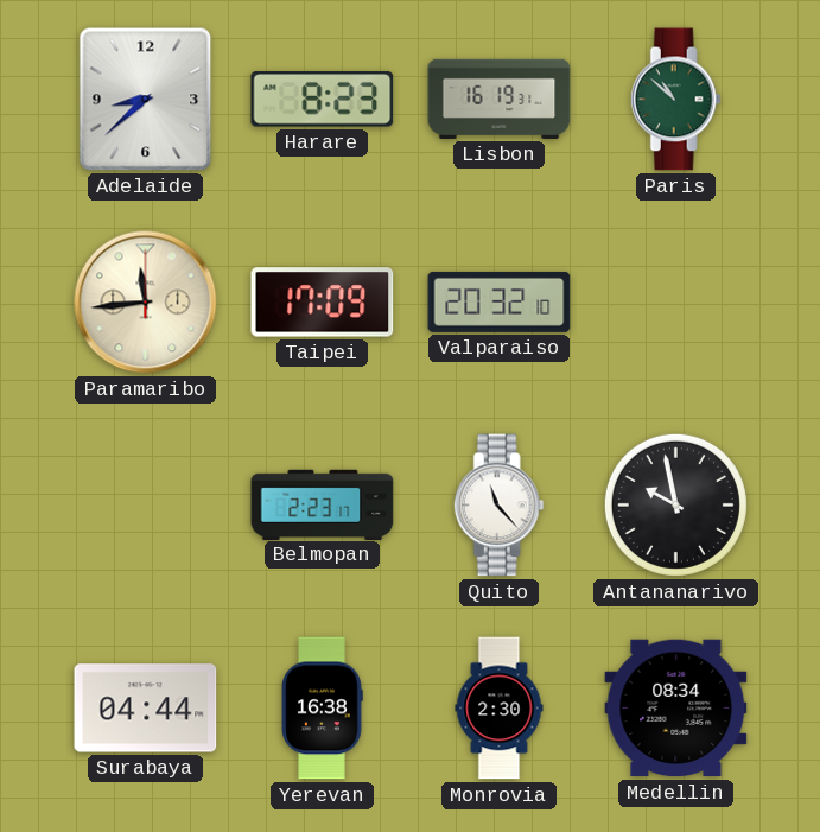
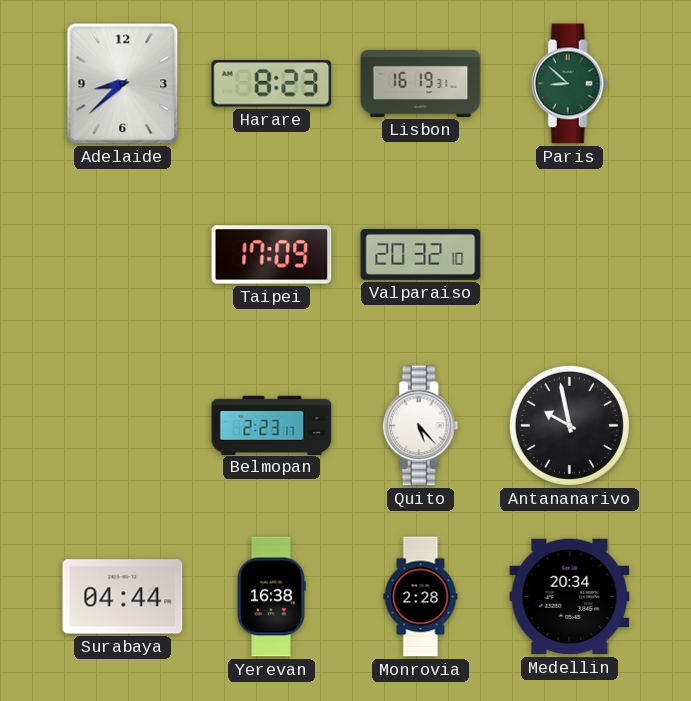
Paris: 10:52 -> 8:52 (569, 84)
Paramaribo: 11:44 -> none (146, 303)
Quito: 11:23 -> 5:23 (420, 426)
Monrovia: 2:30 -> 2:28 (421, 597)
Medellin: 08:34 -> 20:34 (570, 597)
